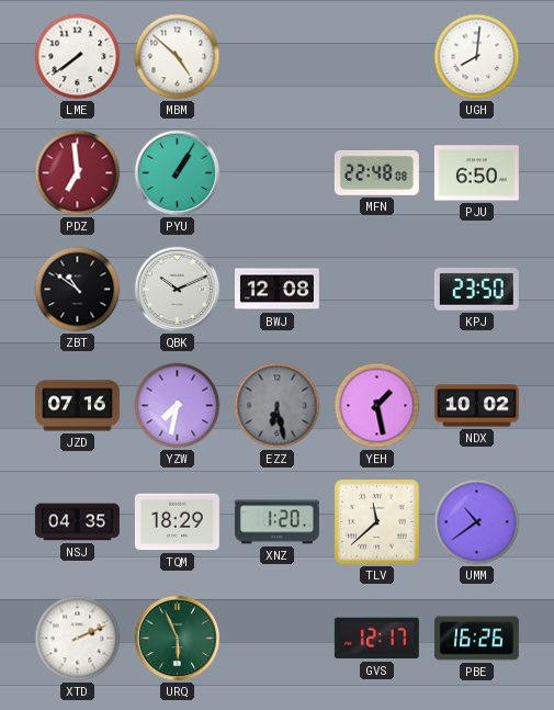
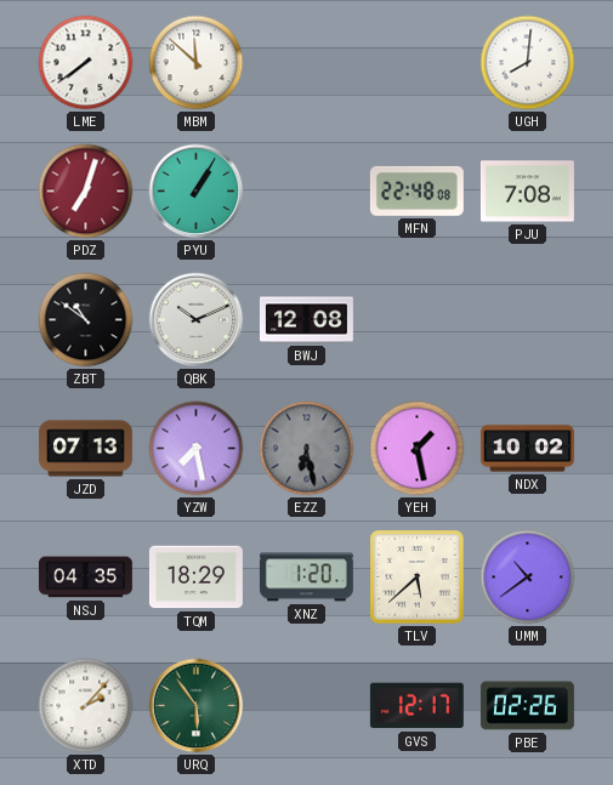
MBM: 4:52 -> 11:52 (197, 63)
PDZ: 6:59 -> 7:03 (86, 192)
PJU: 6:50 -> 7:08 (527, 192)
KPJ: 23:50 -> none (476, 290)
JZD: 07:16 -> 07:13 (85, 449)
YZW: 7:32 -> 7:28 (197, 449)
TLV: 11:38 -> 5:38 (418, 578)
XTD: 2:11 -> 2:07 (86, 706)
URQ: 5:56 -> 5:54 (197, 706)
PBE: 16:26 -> 02:26 (527, 706)
